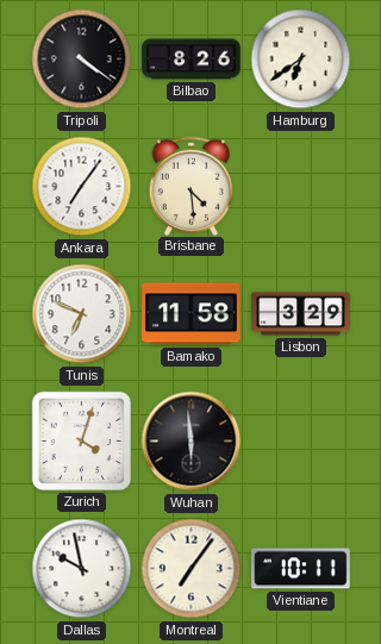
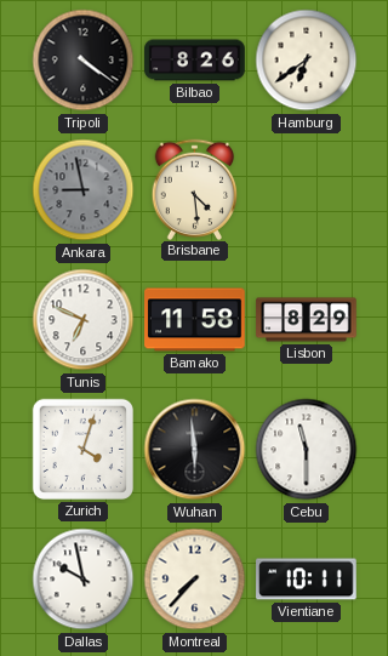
Ankara: 7:06 -> 8:58 (84, 190)
Ankara dial: white -> grey (84, 190)
Lisbon: 3:29 -> 8:29 (307, 320)
Cebu: none -> 11:30 (307, 450)
Montreal: 7:06 -> 7:37 (195, 580)
